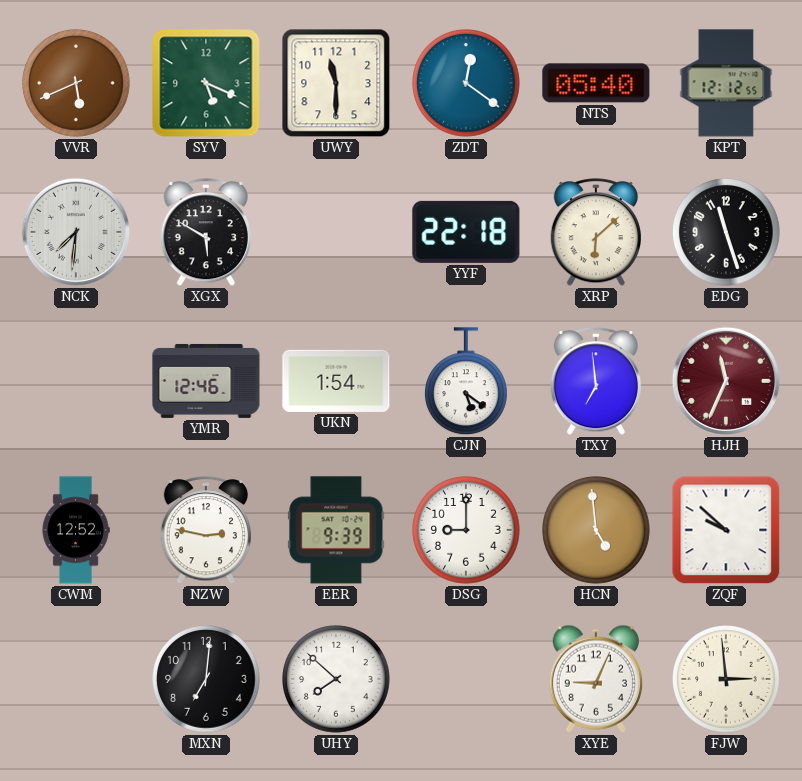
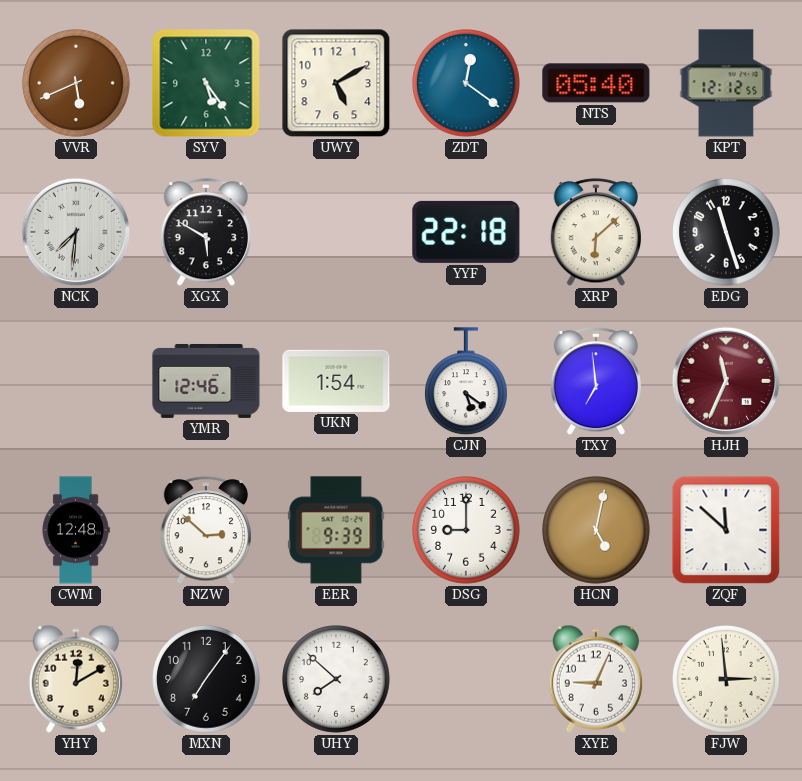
SYV: 5:19 -> 5:24 (206, 83)
UWY: 11:30 -> 5:10 (336, 83)
CWM: 12:52 -> 12:48 (76, 530)
NZW: 2:47 -> 2:52 (205, 531)
HCN: 4:59 -> 5:02 (597, 531)
ZQF: 9:52 -> 11:52 (726, 530)
YHY: none -> 12:10 (76, 679)
MXN: 7:01 -> 7:06 (207, 680)
